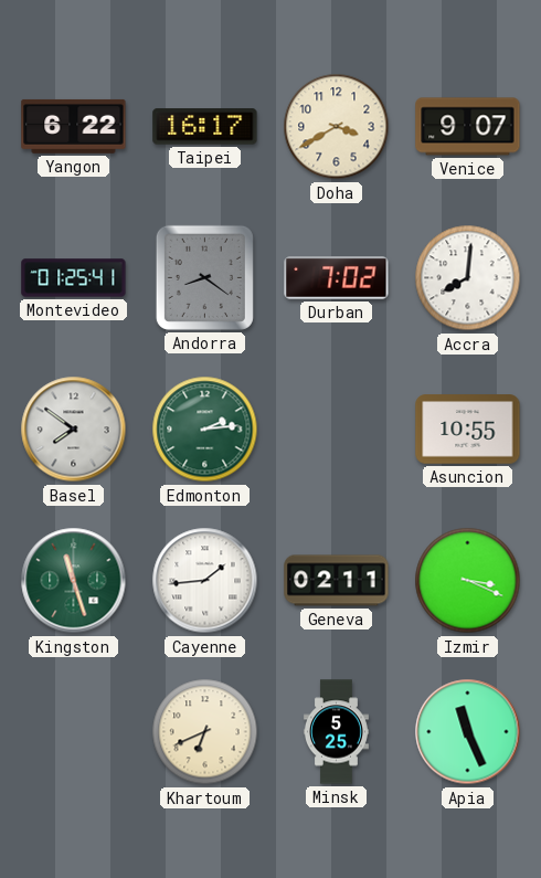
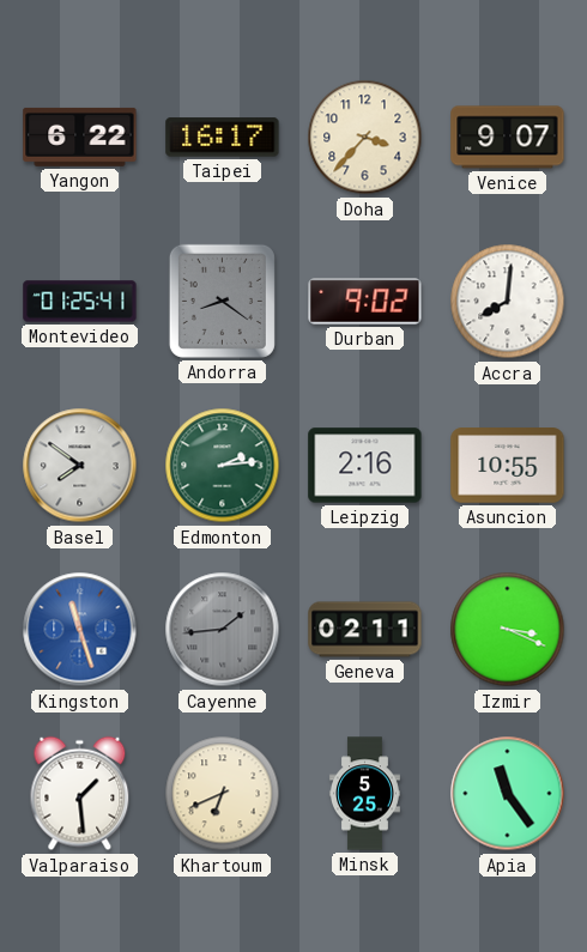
Doha: 3:40 -> 3:37 (365, 138)
Durban: 7:02 -> 9:02 (365, 302)
Leipzig: none -> 2:16 (365, 466)
Kingston dial: green -> blue (80, 630)
Cayenne dial: white -> grey (223, 630)
Valparaiso: none -> 1:29 (80, 794)
Apia: 11:26 -> 11:24 (508, 794)
